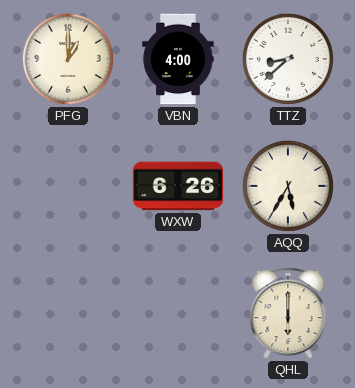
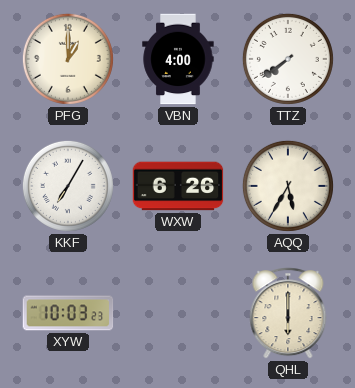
TTZ: 8:38 -> 7:39 (288, 59)
KKF: none -> 7:05 (68, 186)
XYW: none -> 10:03 (68, 313)
